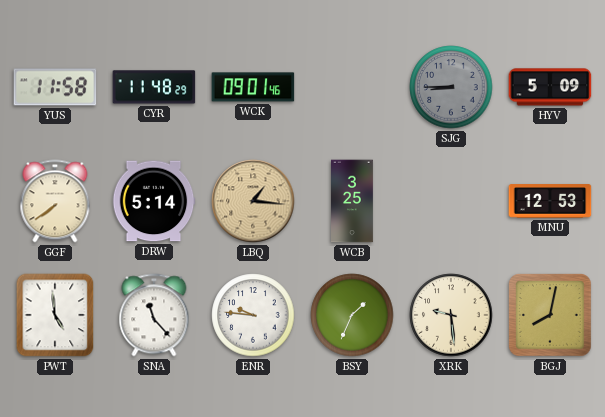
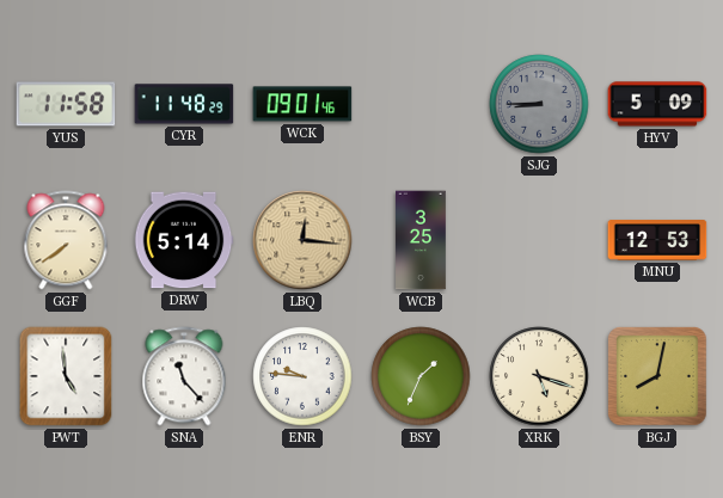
LBQ: 1:16 -> 12:16 (302, 240)
XRK: 9:29 -> 5:18 (539, 376)
